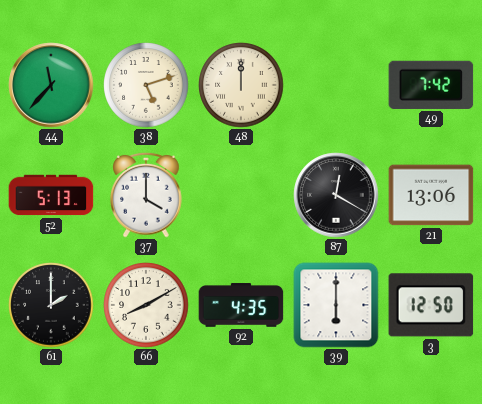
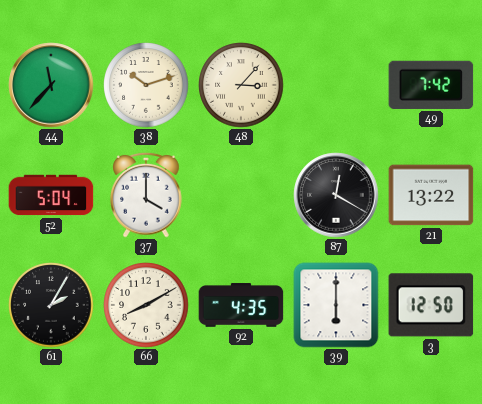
38: 5:12 -> 10:12 (146, 85)
48: 12:00 -> 3:07 (241, 85)
52: 5:13 -> 5:04 (51, 195)
21: 13:06 -> 13:22 (431, 195)
61: 2:00 -> 2:05 (51, 305)
